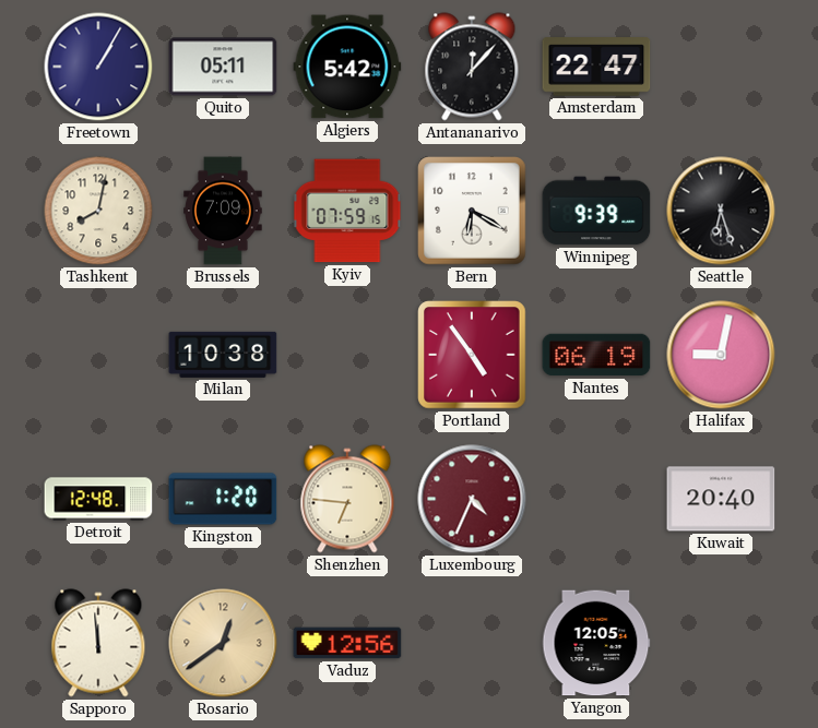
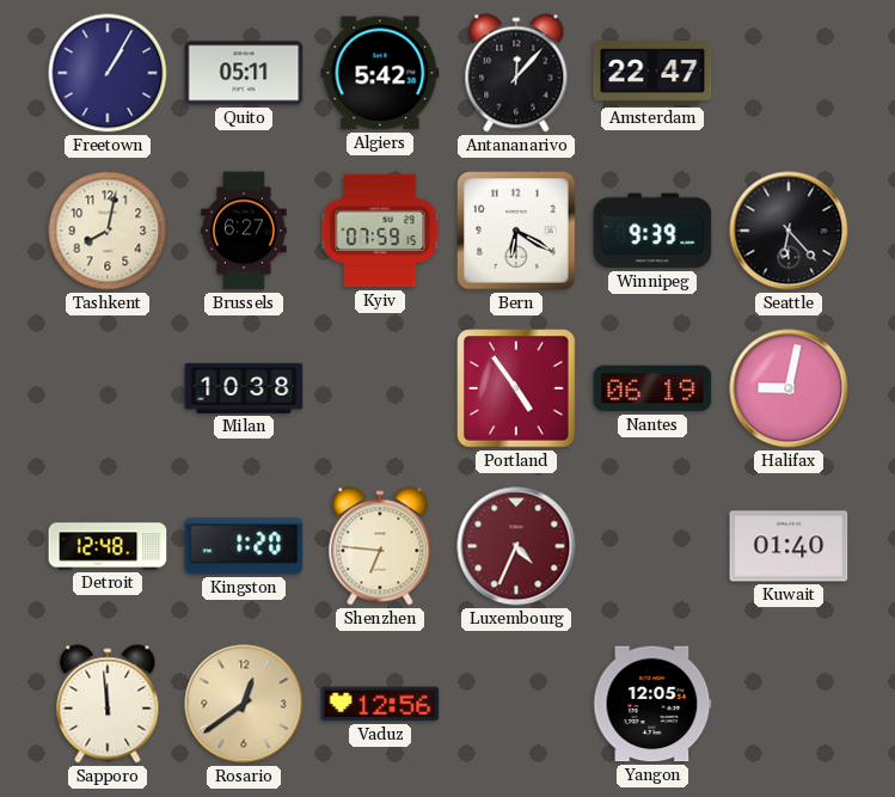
Brussels: 7:09 -> 6:27 (244, 231)
Seattle: 6:27 -> 6:23 (789, 231)
Kuwait: 20:40 -> 01:40 (789, 546)
